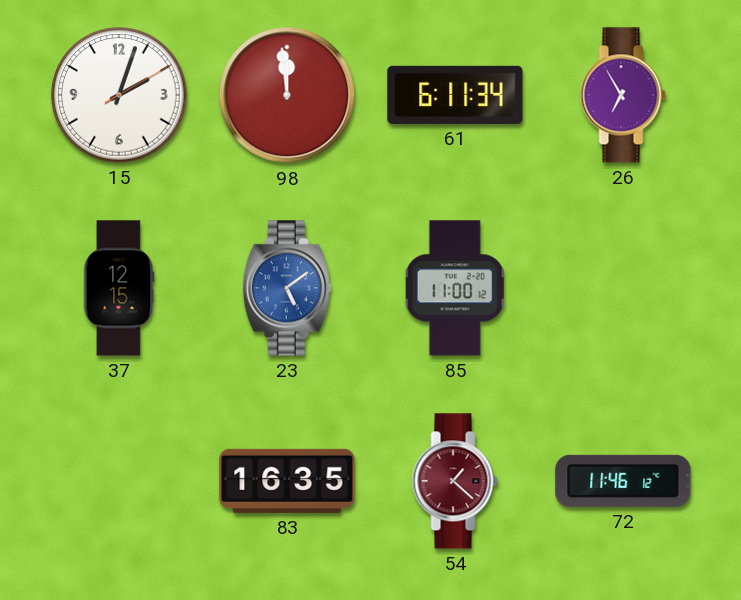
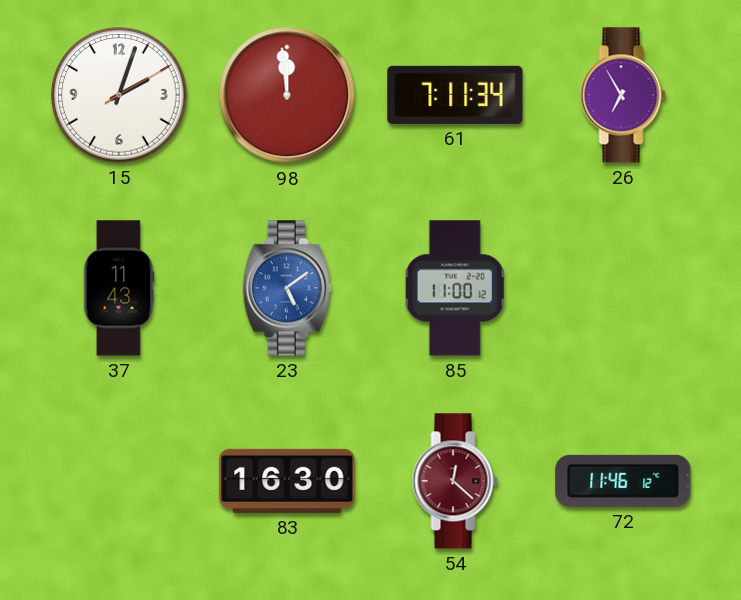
61: 6:11 -> 7:11 (455, 95)
37: 12:15 -> 11:43 (119, 288)
83: 16:35 -> 16:30 (287, 481)
54: 1:22 -> 12:22 (455, 481)
